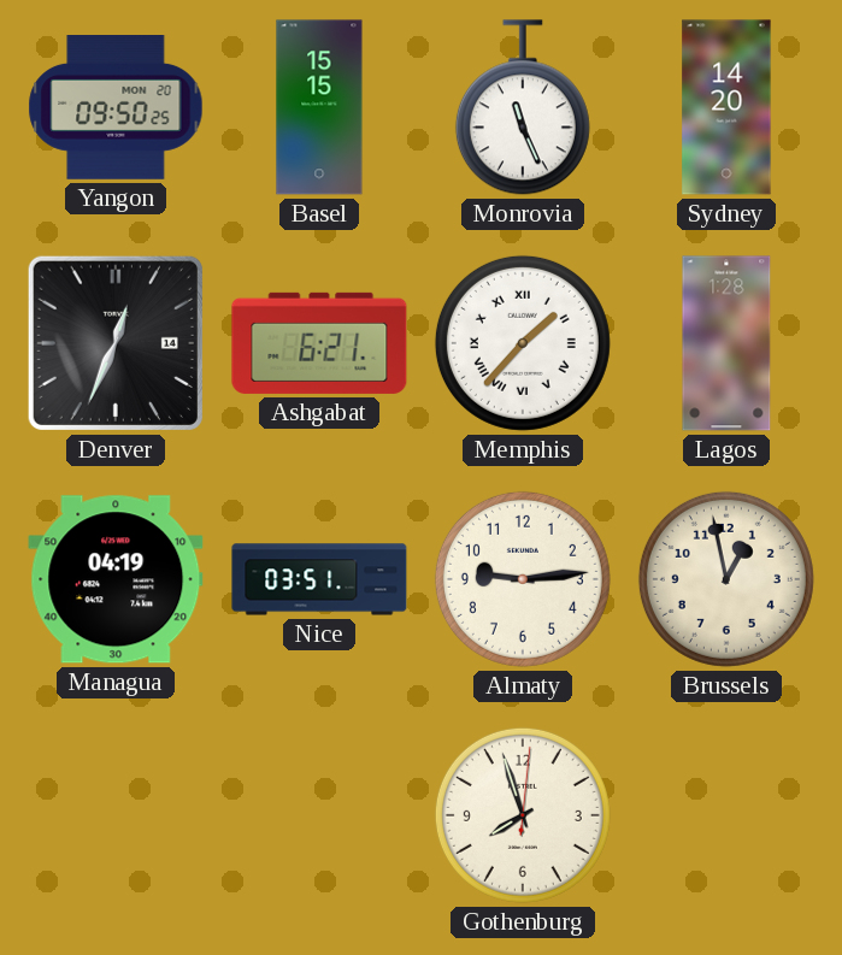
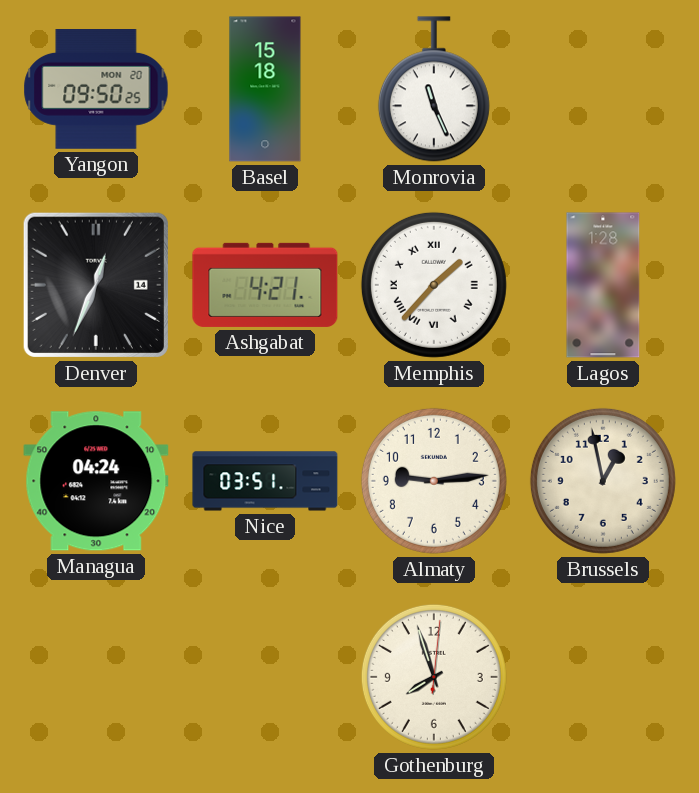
Basel: 15:15 -> 15:18 (265, 89)
Sydney: 14:20 -> none (726, 107)
Ashgabat: 6:21 -> 4:21 (265, 285)
Managua: 04:19 -> 04:24 (96, 481)
